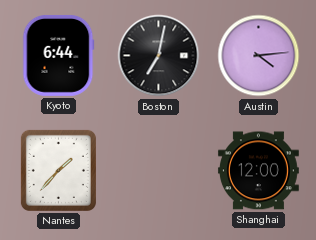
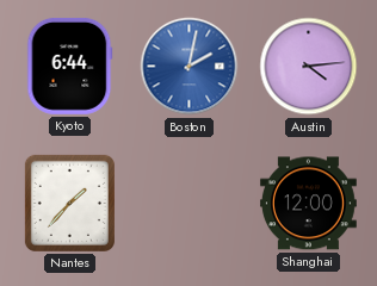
Boston: 7:02 -> 2:02 (190, 67)
Boston dial: black -> blue (190, 67)
